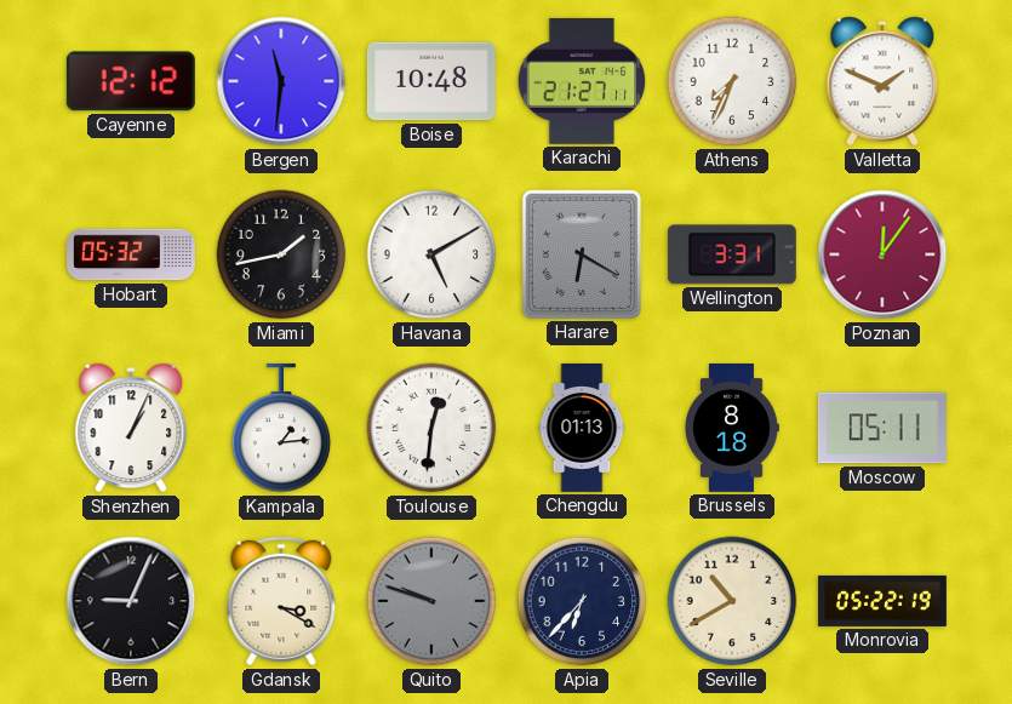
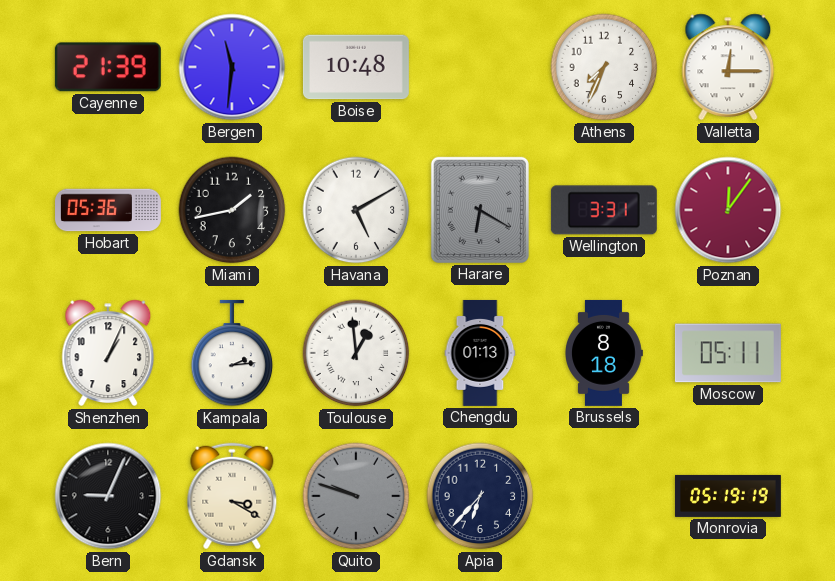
Cayenne: 12:12 -> 21:39 (108, 67)
Karachi: 21:27 -> none (582, 81)
Valletta: 1:49 -> 12:15 (728, 67)
Hobart: 05:32 -> 05:36 (109, 210)
Kampala: 1:14 -> 2:14 (232, 353)
Toulouse: 12:31 -> 12:59 (356, 353)
Seville: 10:40 -> none (732, 601)
Monrovia: 05:22 -> 05:19 (728, 496)
